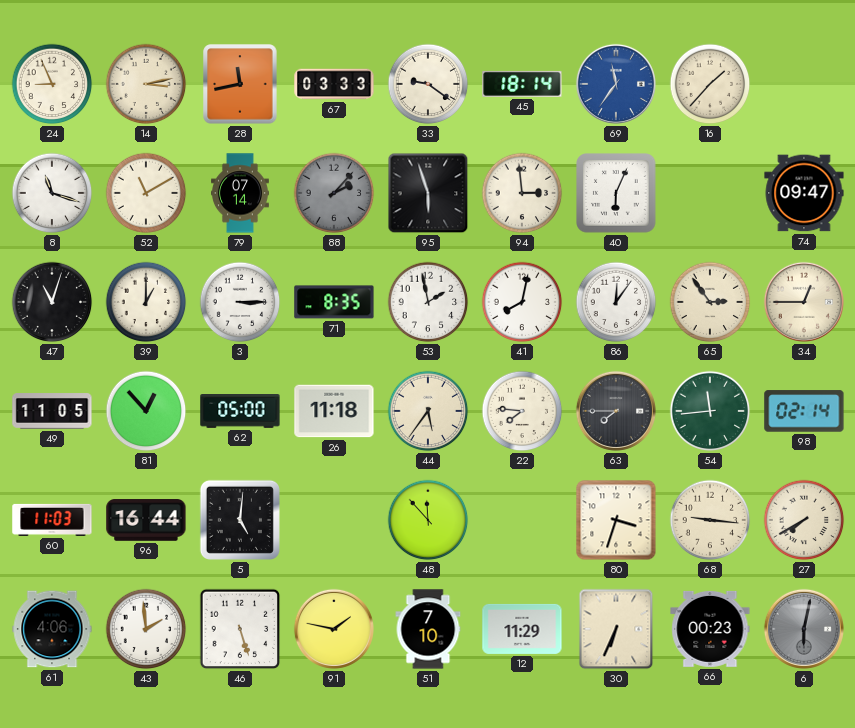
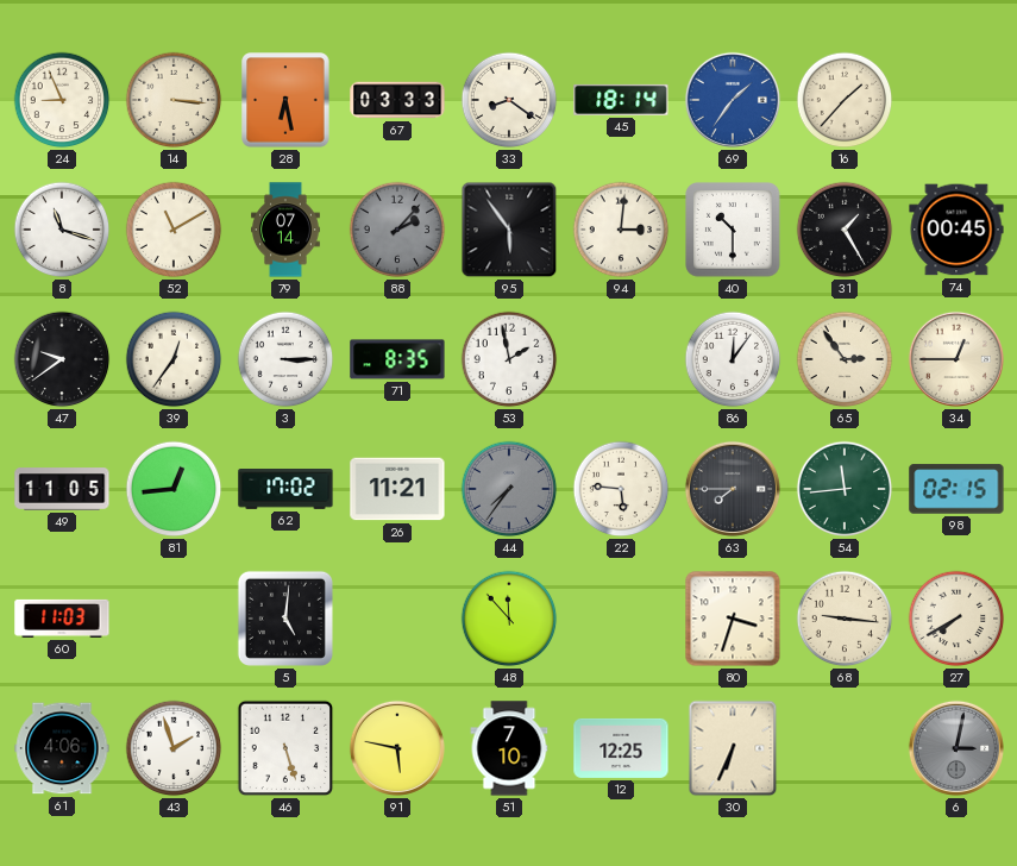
14: 3:13 -> 3:16 (174, 100)
28: 11:43 -> 6:28 (285, 100)
33: 9:21 -> 8:21 (509, 100)
69: 11:36 -> 1:36 (733, 100)
95: 5:57 -> 5:54 (509, 230)
94: 2:59 -> 3:01 (621, 230)
40: 6:04 -> 10:30 (733, 230)
31: none -> 1:25 (845, 230)
74: 09:47 -> 00:45 (956, 230)
47: 11:03 -> 9:39 (62, 359)
39: 1:00 -> 12:36 (174, 359)
41: 8:02 -> none (522, 302)
81: 12:53 -> 12:44 (174, 489)
62: 05:00 -> 17:02 (285, 490)
26: 11:18 -> 11:21 (397, 489)
44: 5:36 -> 7:36 (509, 489)
44 dial: cream -> grey (509, 489)
22: 7:46 -> 5:46 (621, 489)
98: 02:14 -> 02:15 (956, 489)
96: 16:44 -> none (146, 520)
43: 1:59 -> 1:57 (174, 748)
91: 1:47 -> 5:47 (397, 748)
12: 11:29 -> 12:25 (621, 748)
66: 00:23 -> none (710, 629)
6: 6:02 -> 3:02 (956, 748)
